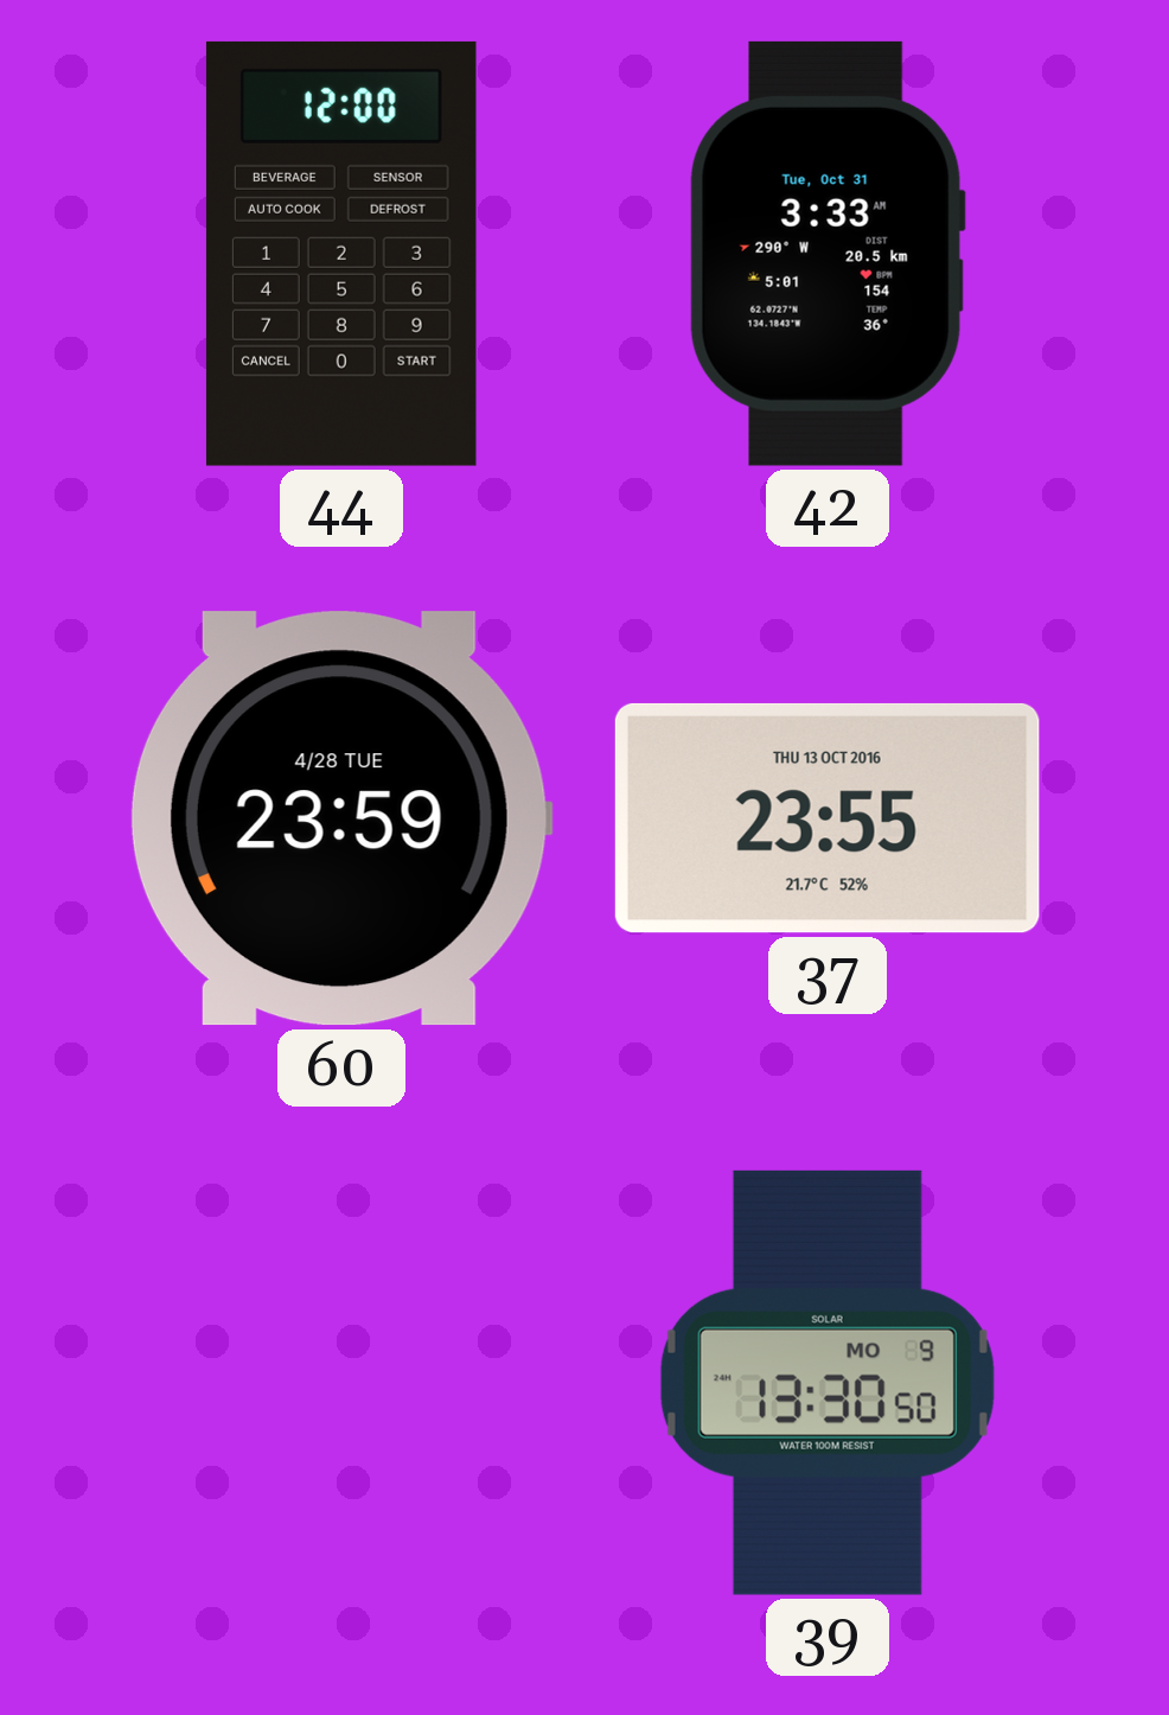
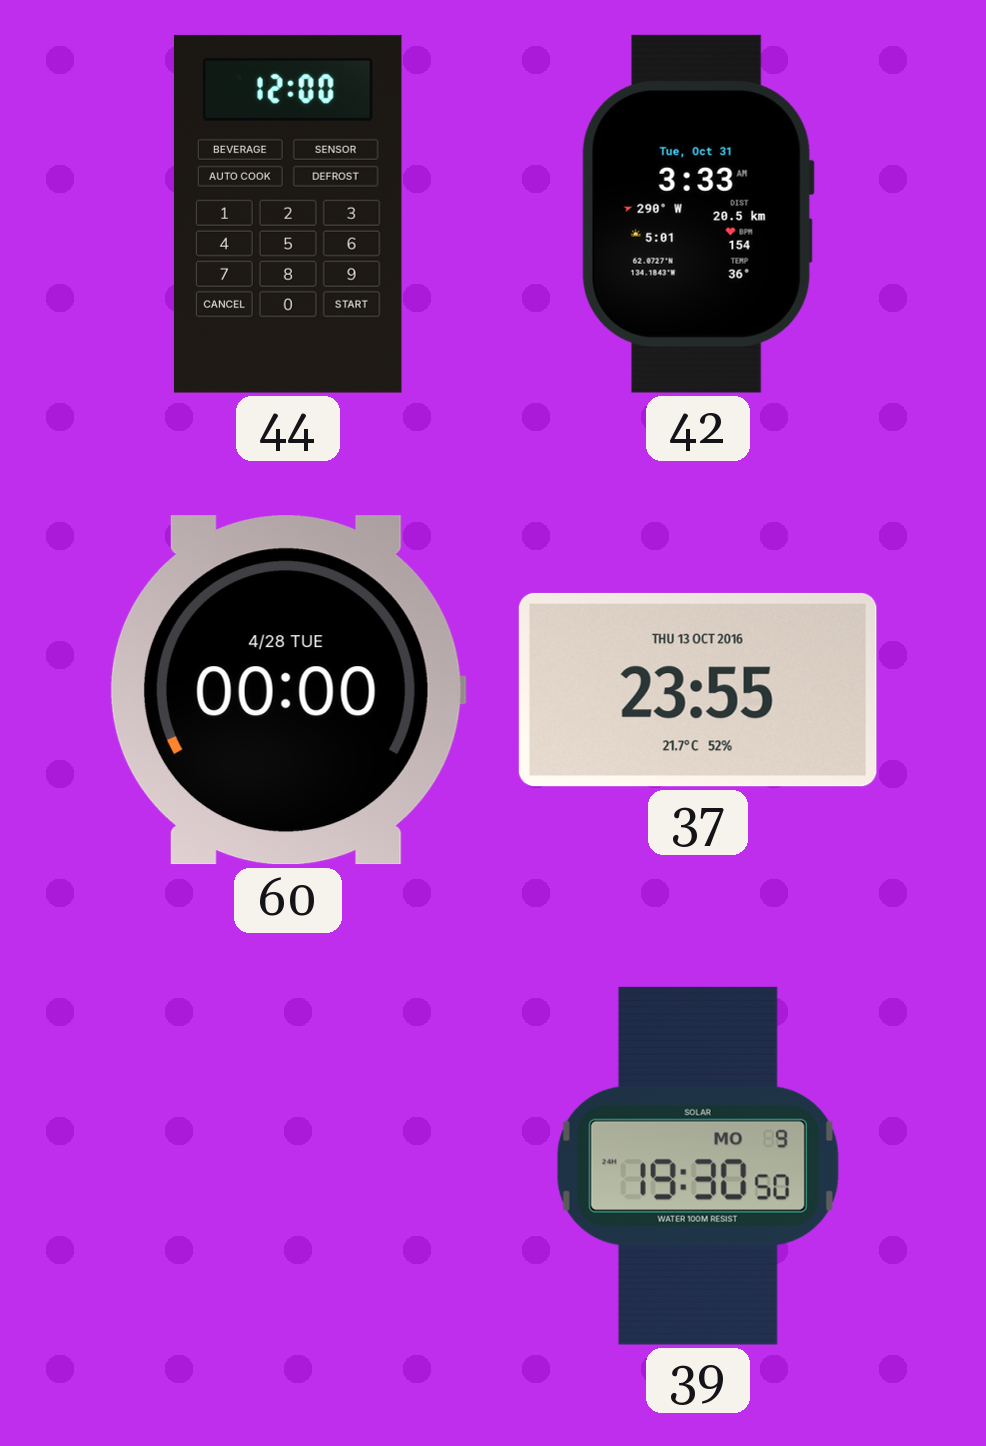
60: 23:59 -> 00:00 (287, 690)
39: 13:30 -> 19:30 (698, 1166)
